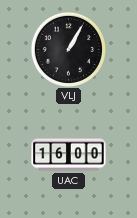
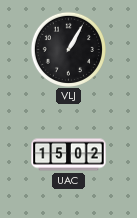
UAC: 16:00 -> 15:02 (69, 155)
